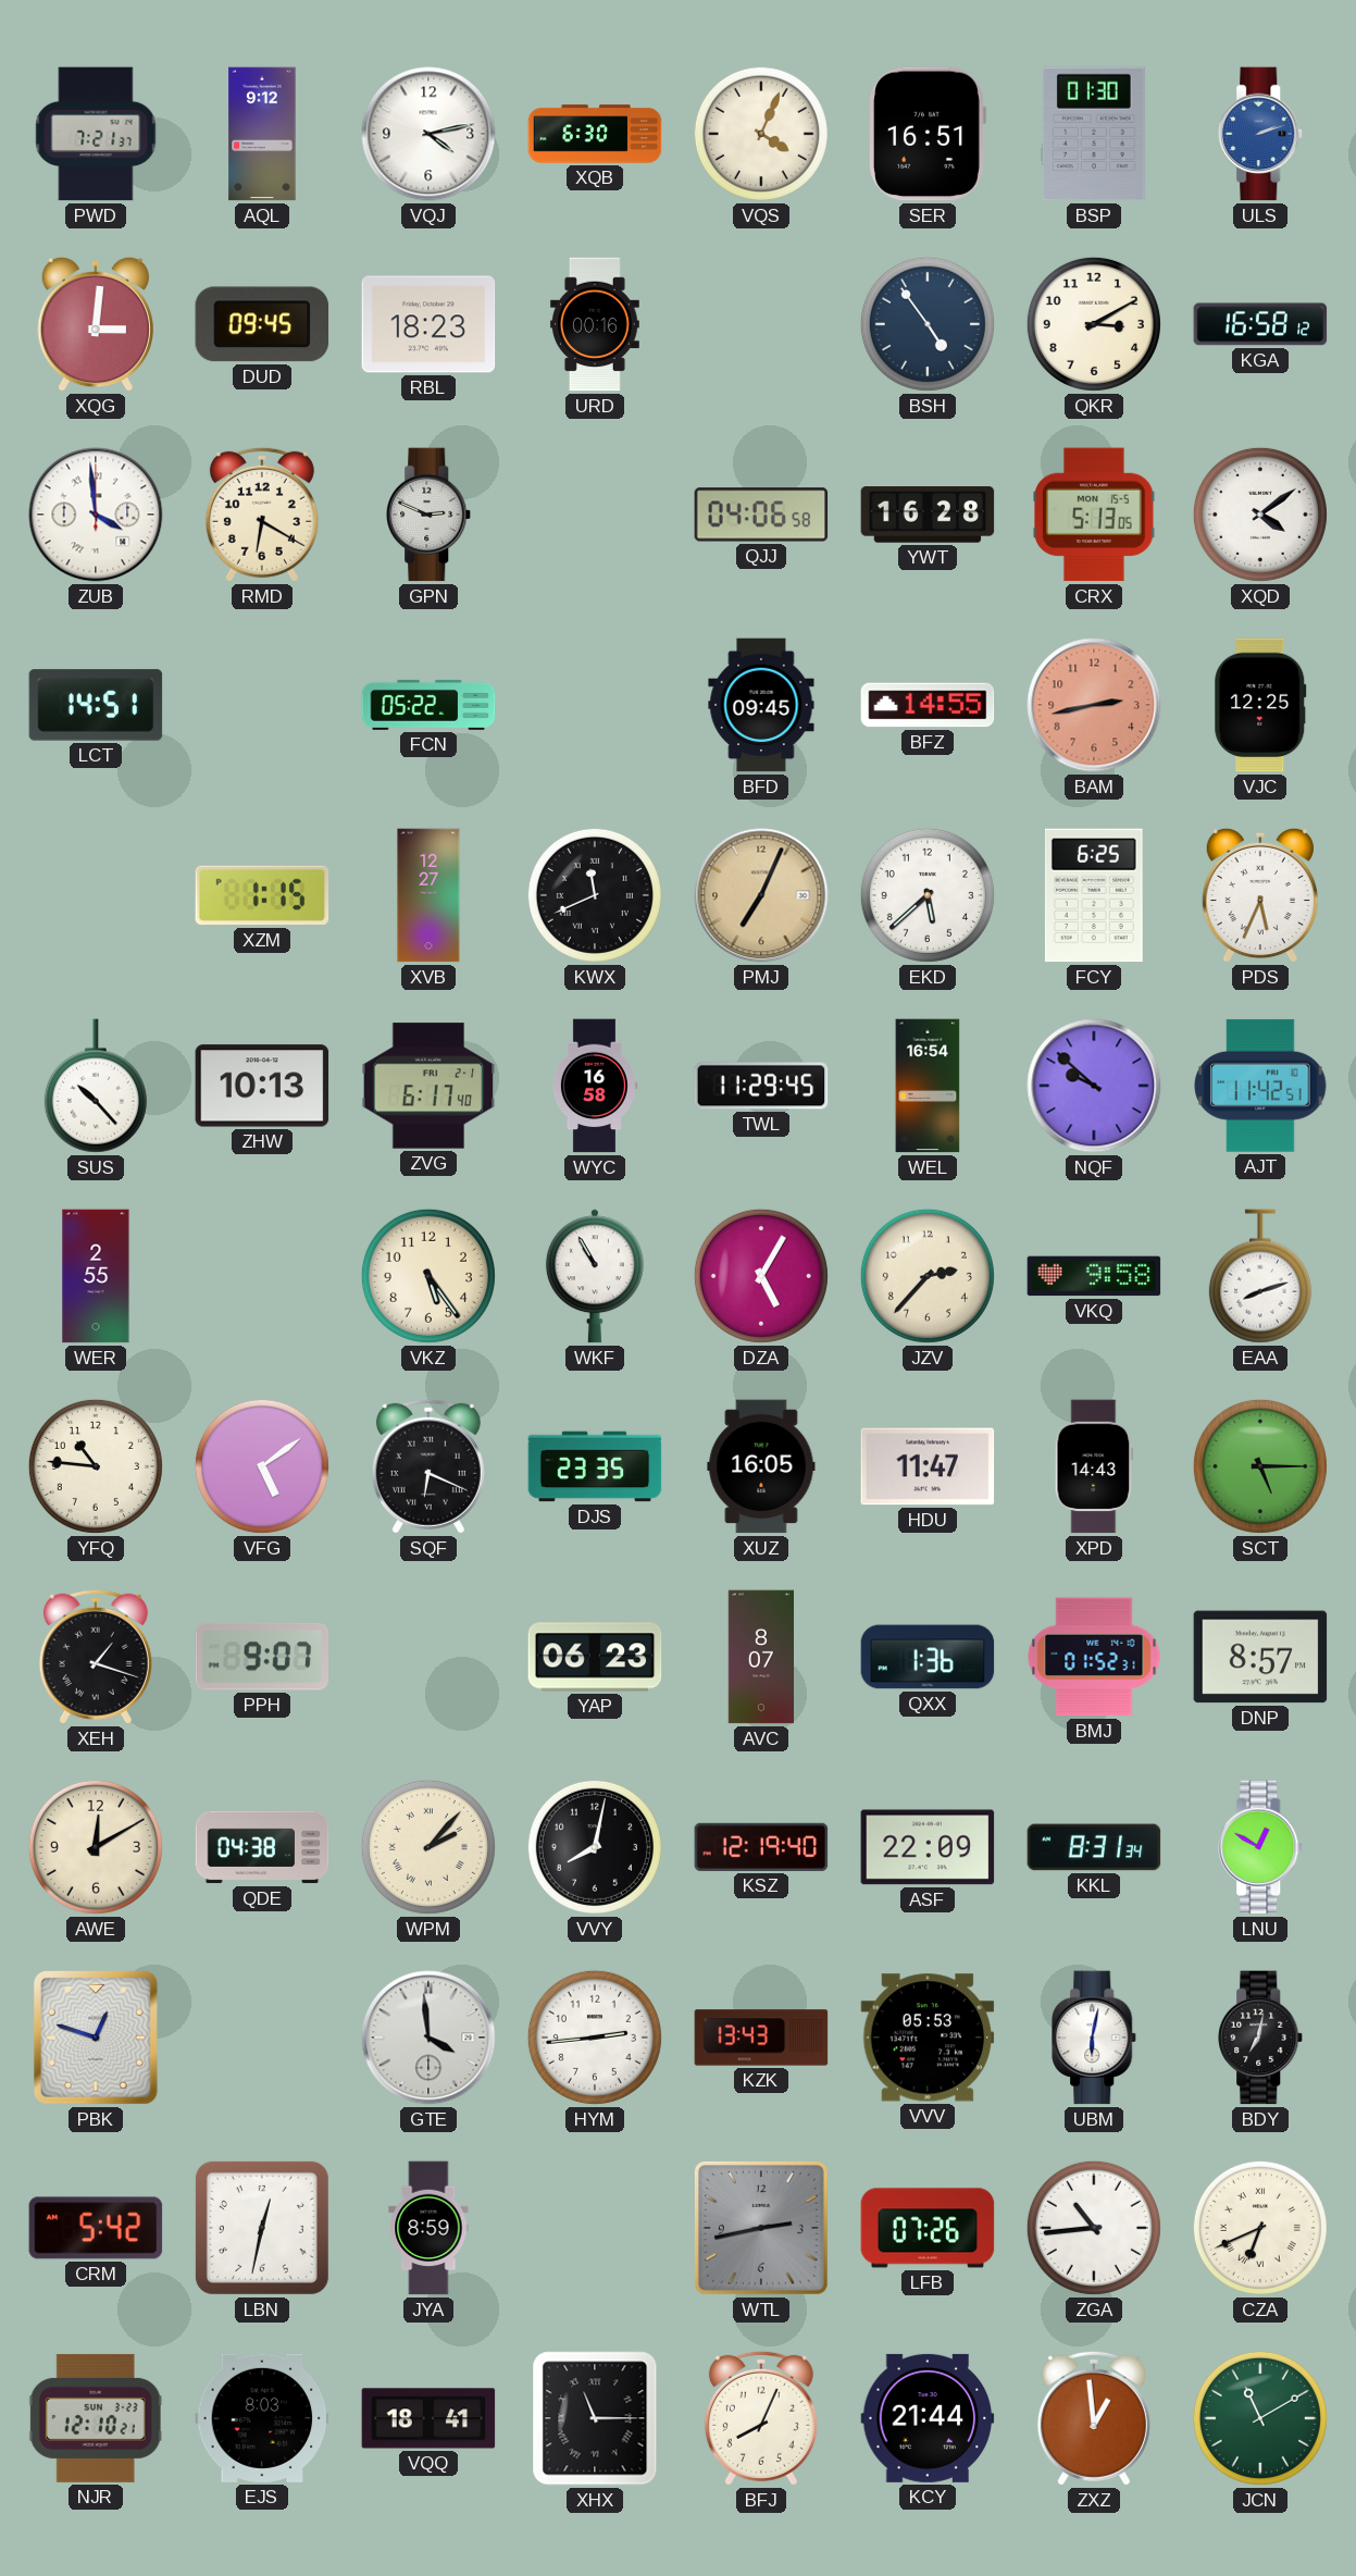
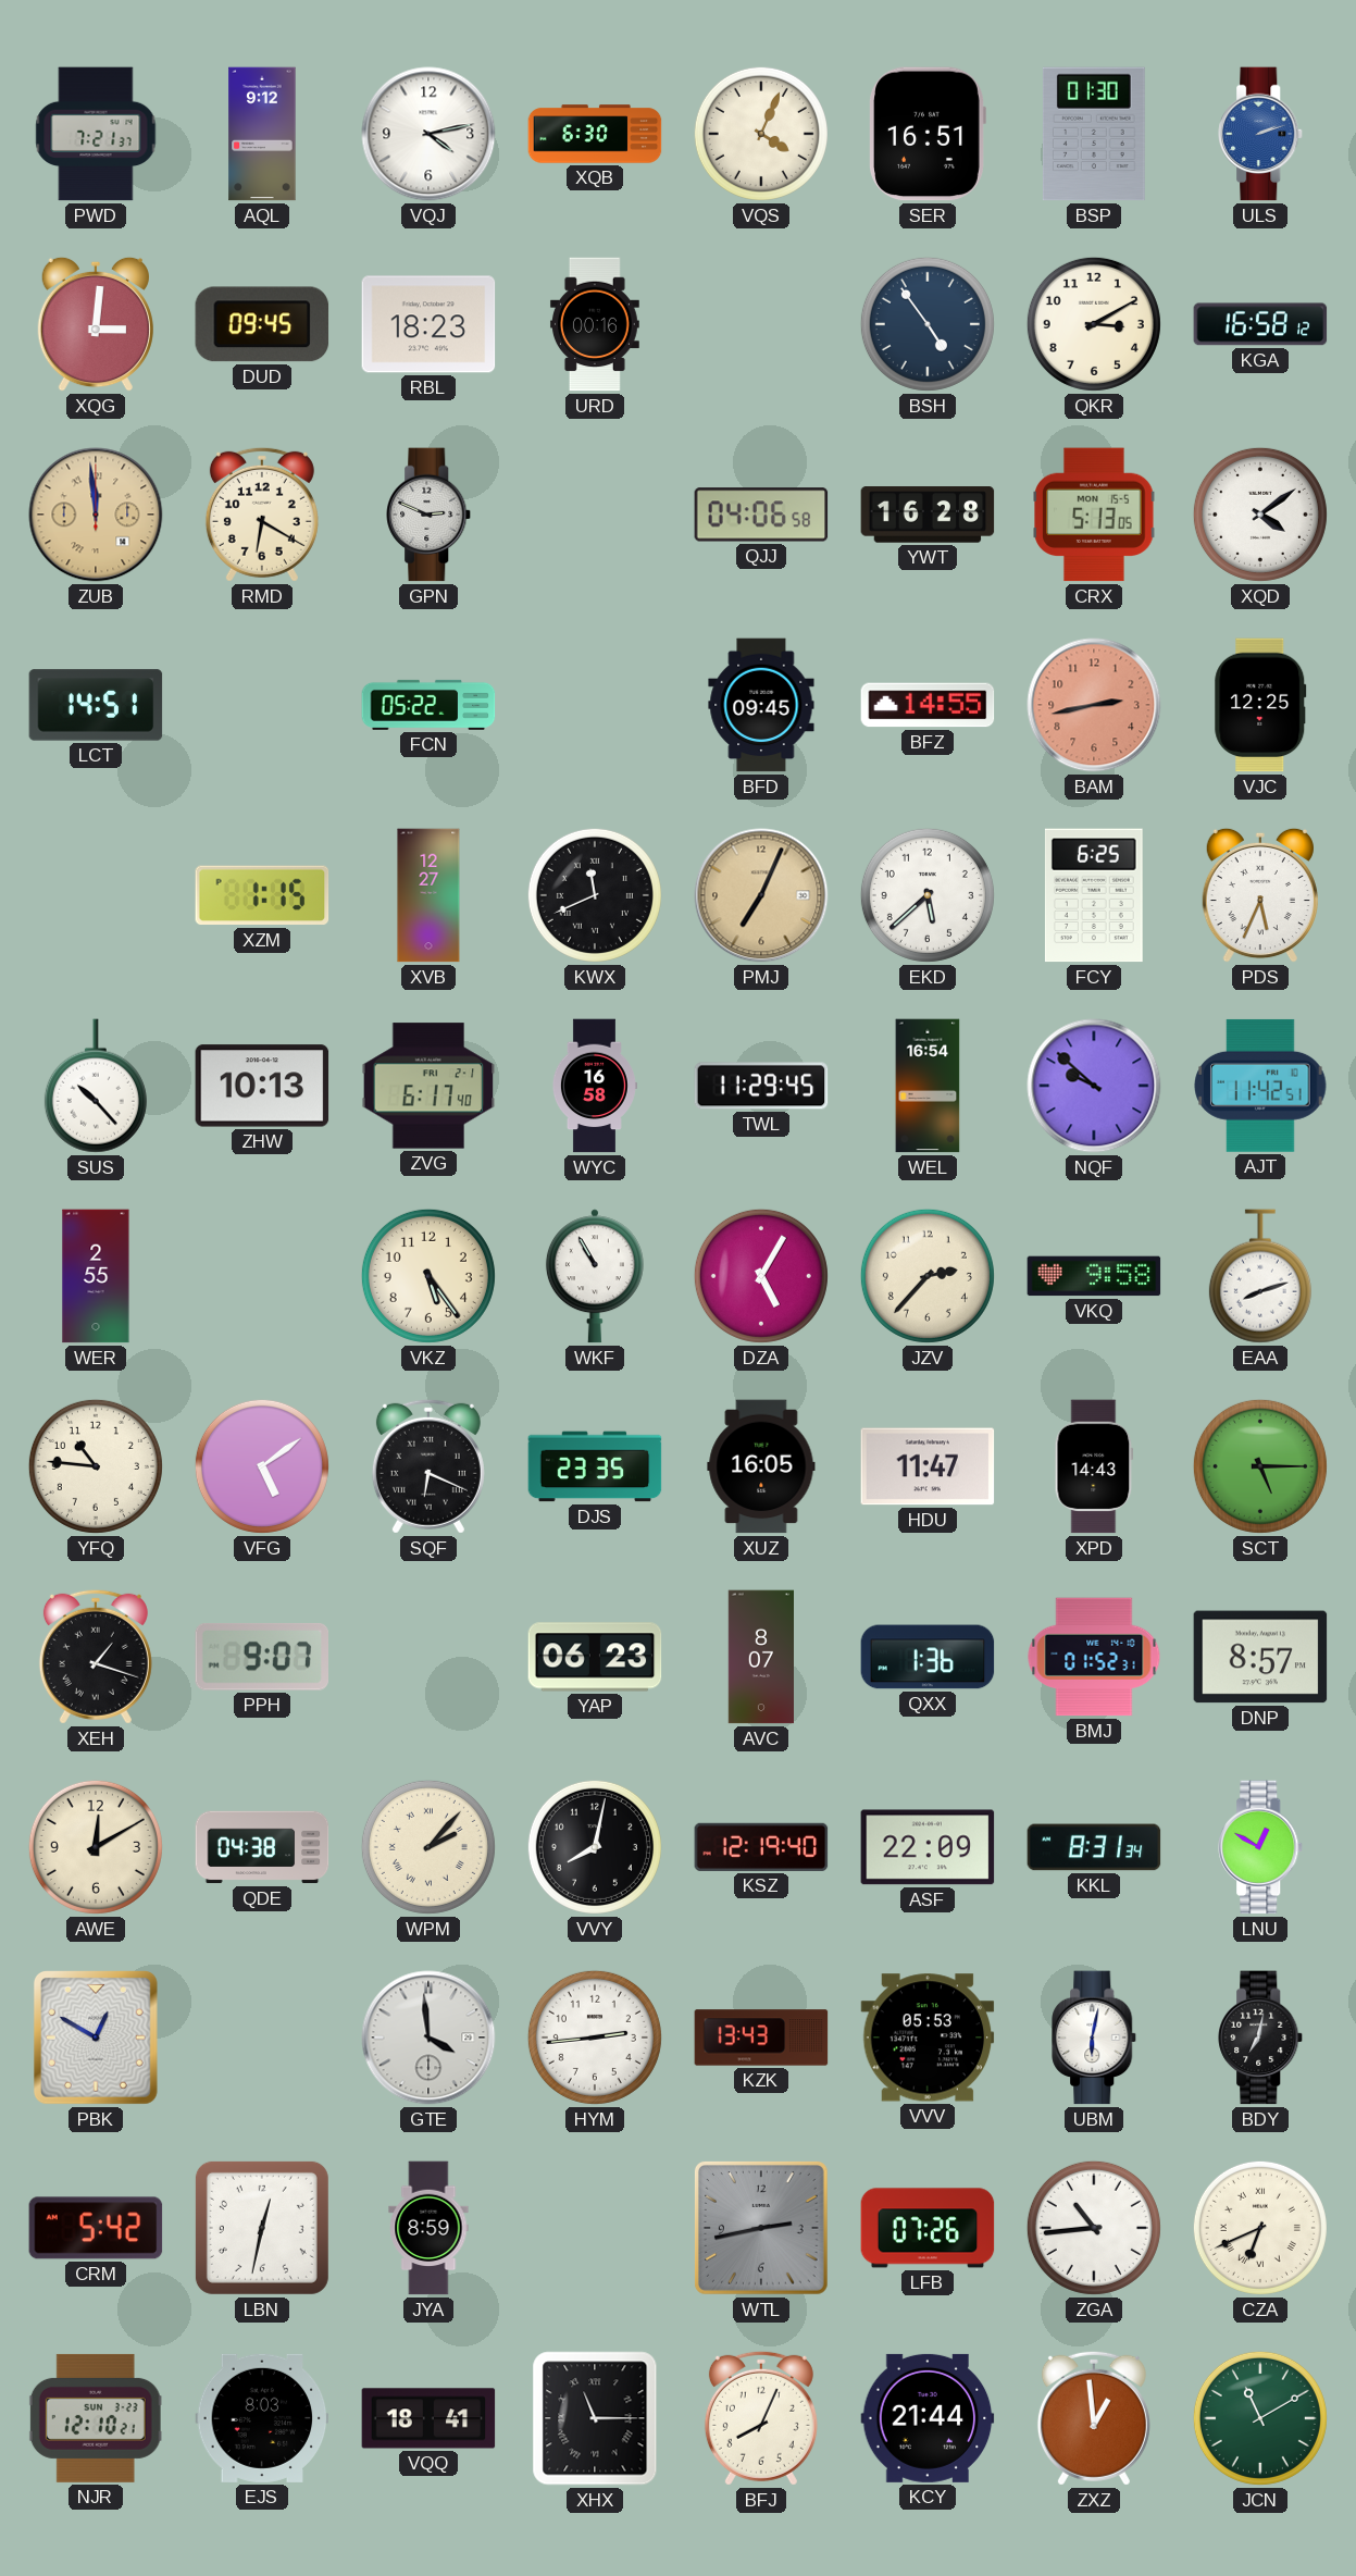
ZUB: 3:59 -> 11:59 (96, 515)
ZUB dial: white -> champagne (96, 515)
PBK: 12:48 -> 12:50 (96, 2039)
